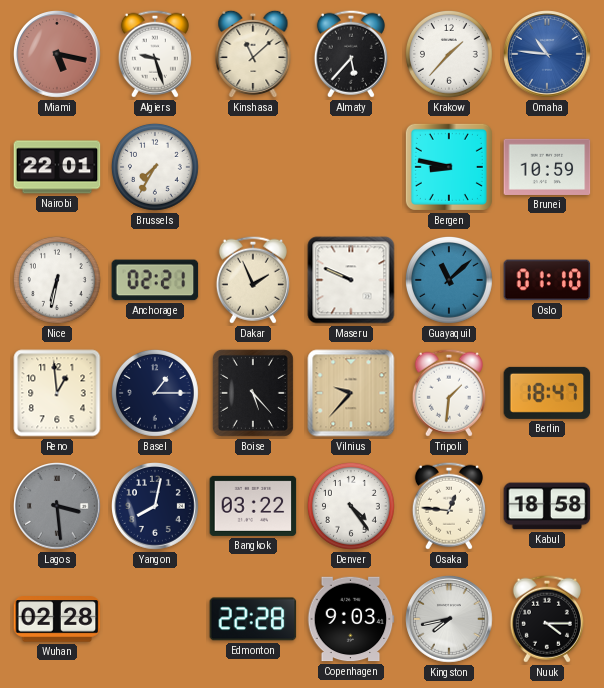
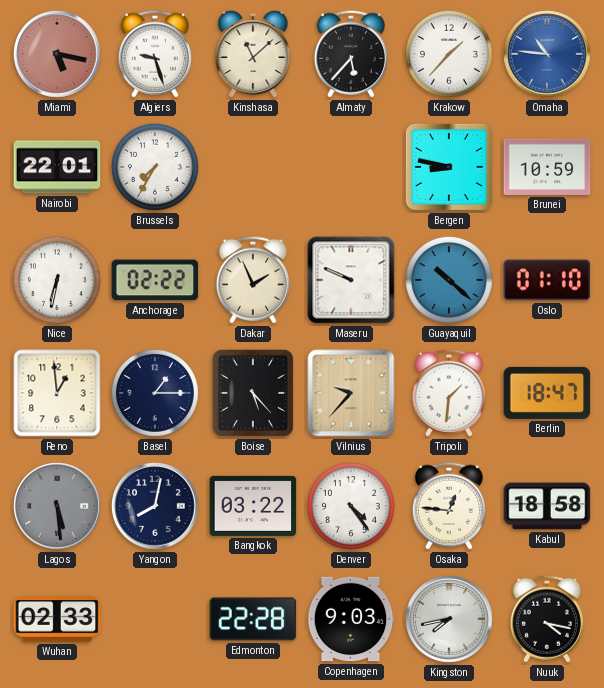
Anchorage: 02:21 -> 02:22 (155, 280)
Guayaquil: 11:08 -> 10:22 (450, 281)
Lagos: 3:29 -> 5:29 (58, 507)
Wuhan: 02:28 -> 02:33 (57, 619)
Nuuk: 4:15 -> 4:17 (547, 619)
